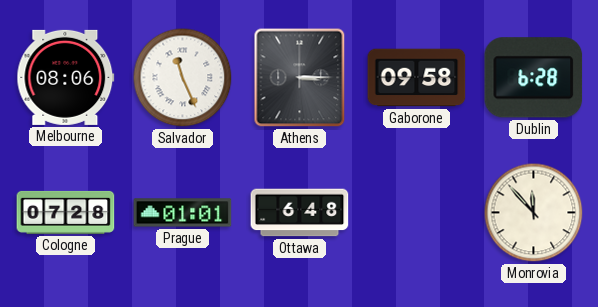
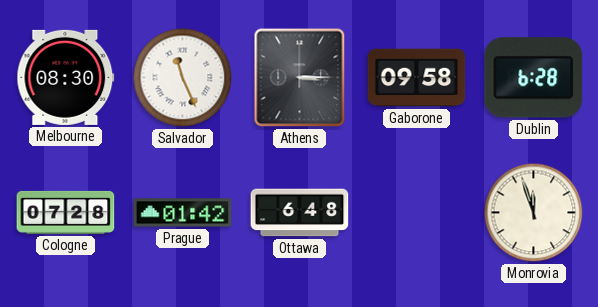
Melbourne: 08:06 -> 08:30 (66, 77)
Prague: 01:01 -> 01:42 (183, 213)
Monrovia: 11:53 -> 11:57 (534, 213)
